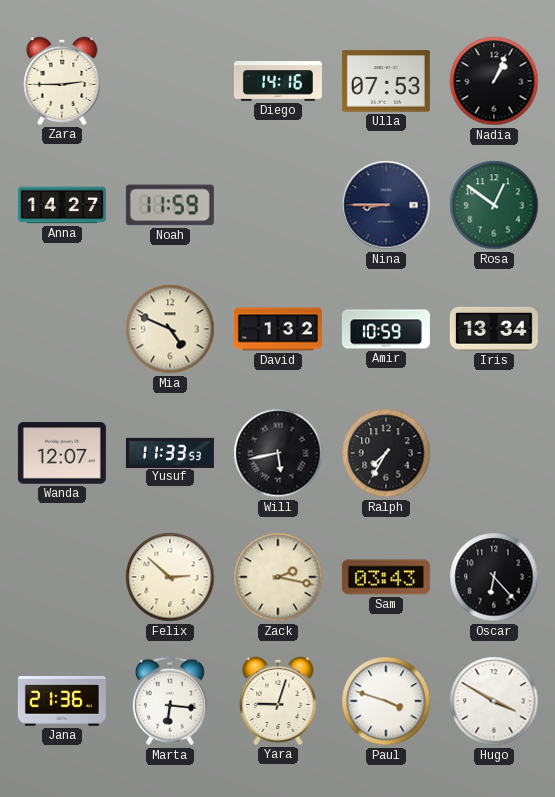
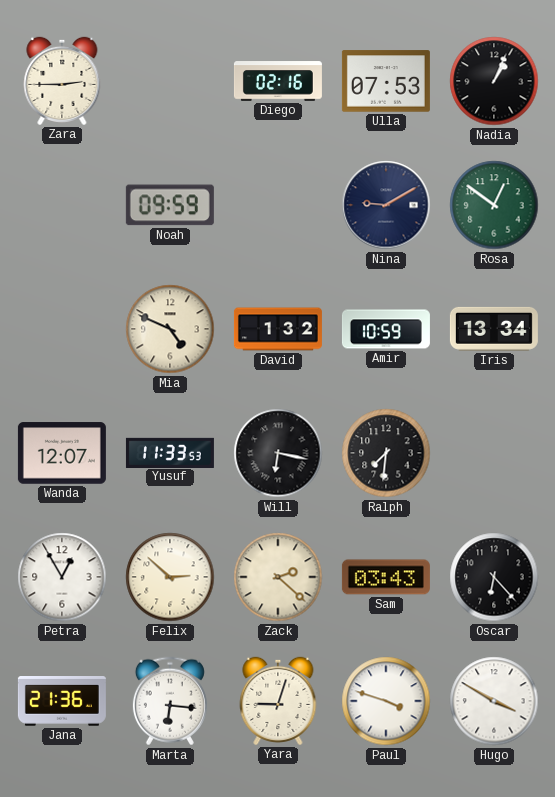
Diego: 14:16 -> 02:16 (278, 81)
Anna: 14:27 -> none (62, 205)
Noah: 11:59 -> 09:59 (170, 205)
Nina: 8:45 -> 9:10 (386, 205)
Will: 5:43 -> 6:17 (278, 453)
Ralph: 7:35 -> 7:31 (386, 453)
Petra: none -> 12:55 (62, 577)
Zack: 2:17 -> 2:22 (278, 577)
